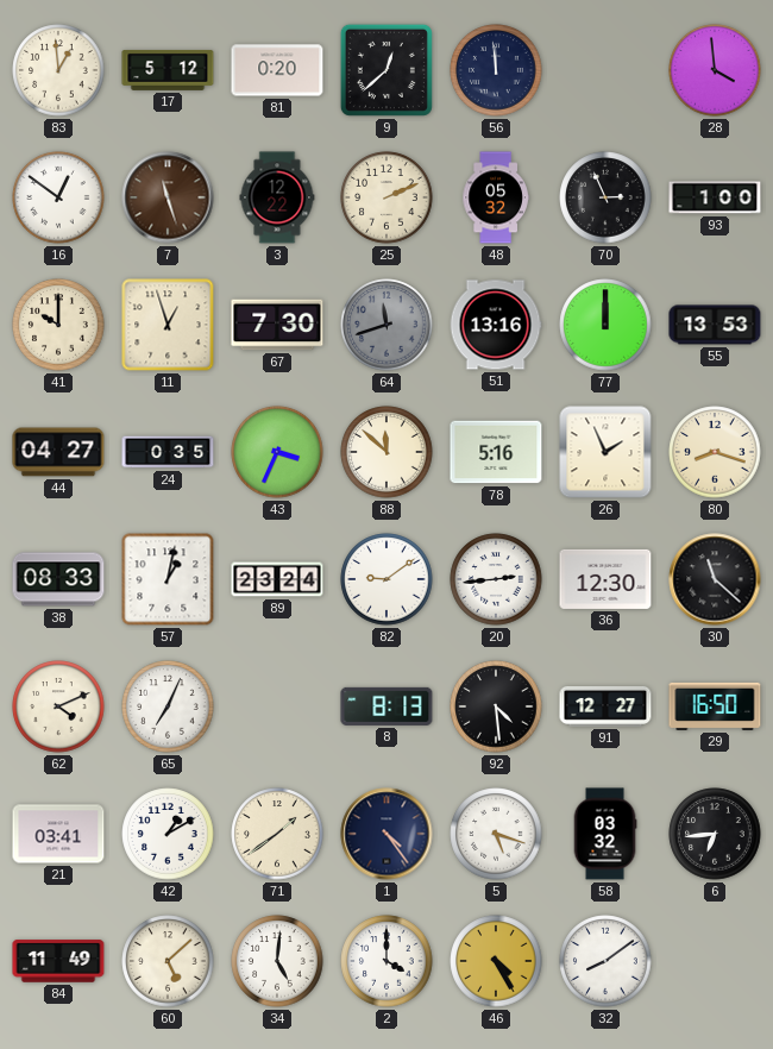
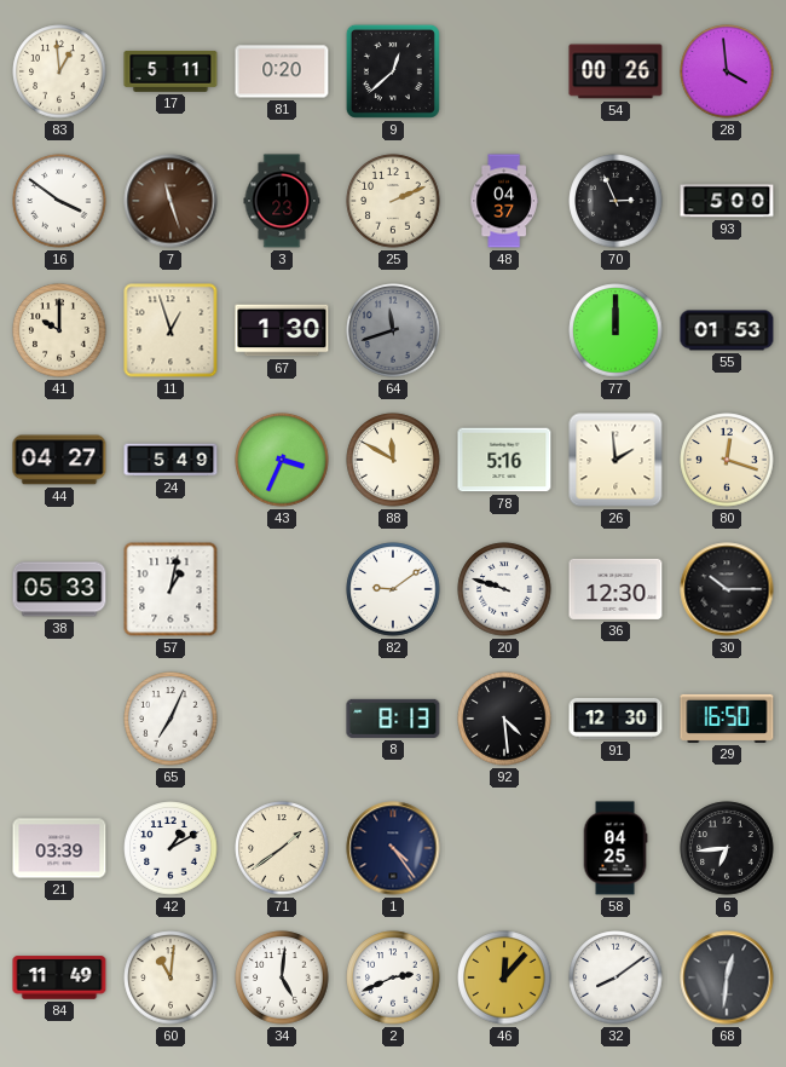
17: 5:12 -> 5:11 (171, 71)
56: 11:59 -> none (496, 70)
54: none -> 00:26 (615, 71)
16: 12:51 -> 3:51 (59, 201)
3: 12:22 -> 11:23 (282, 201)
48: 05:32 -> 04:37 (504, 201)
93: 1:00 -> 5:00 (727, 201)
67: 7:30 -> 1:30 (282, 330)
51: 13:16 -> none (496, 325)
55: 13:53 -> 01:53 (727, 330)
24: 0:35 -> 5:49 (171, 460)
88: 11:52 -> 11:50 (393, 460)
26: 1:56 -> 1:59 (615, 460)
80: 8:18 -> 12:18 (727, 460)
38: 08:33 -> 05:33 (59, 589)
89: 23:24 -> none (277, 579)
20: 2:44 -> 9:48 (504, 589)
30: 11:22 -> 10:15 (727, 589)
62: 4:11 -> none (58, 706)
91: 12:27 -> 12:30 (615, 719)
21: 03:41 -> 03:39 (59, 848)
5: 5:18 -> none (496, 834)
58: 03:32 -> 04:25 (615, 848)
60: 5:08 -> 11:01 (171, 977)
2: 4:00 -> 2:41 (393, 977)
46: 4:25 -> 12:07 (504, 977)
68: none -> 12:31 (727, 977)
